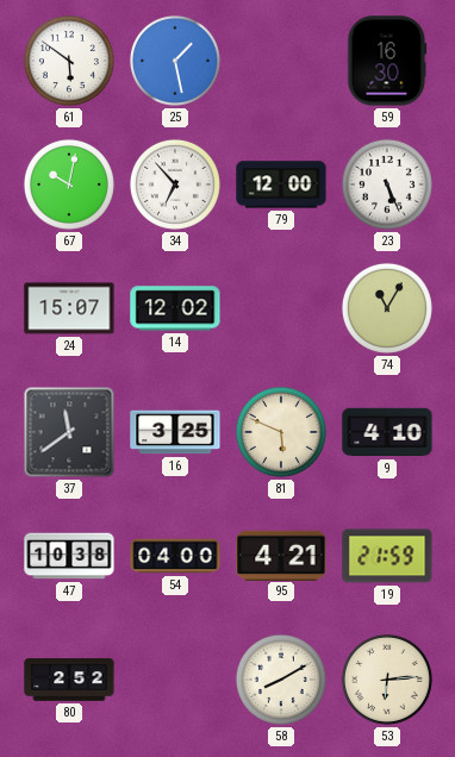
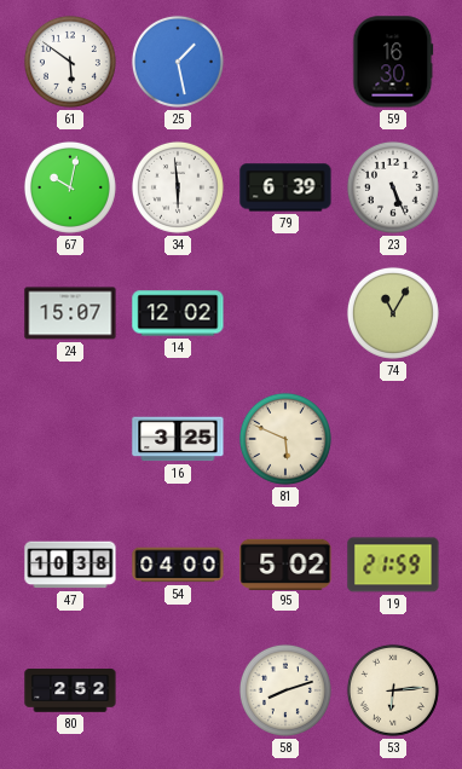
34: 6:53 -> 5:59 (178, 187)
79: 12:00 -> 6:39 (285, 187)
37: 11:39 -> none (69, 432)
9: 4:10 -> none (387, 432)
95: 4:21 -> 5:02 (285, 563)
58: 8:10 -> 8:12 (285, 690)
